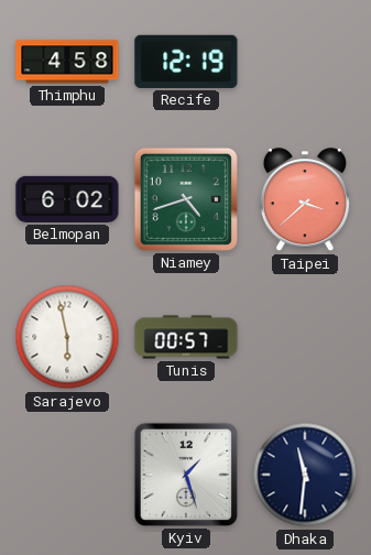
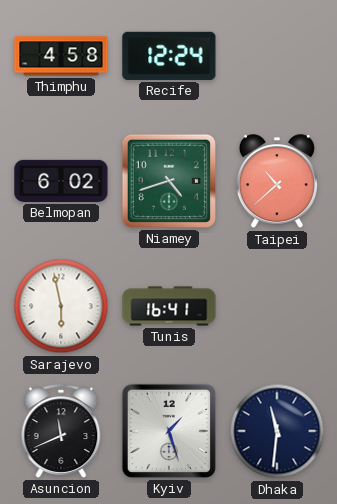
Recife: 12:19 -> 12:24 (169, 56)
Taipei: 3:38 -> 10:38 (277, 182)
Tunis: 00:57 -> 16:41 (169, 306)
Asuncion: none -> 11:41 (61, 431)
